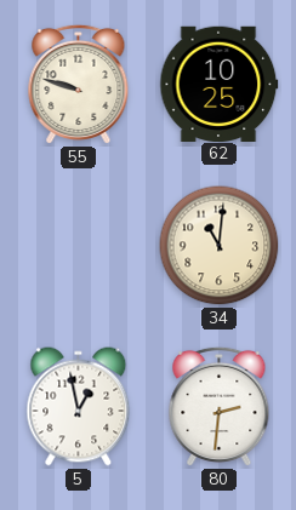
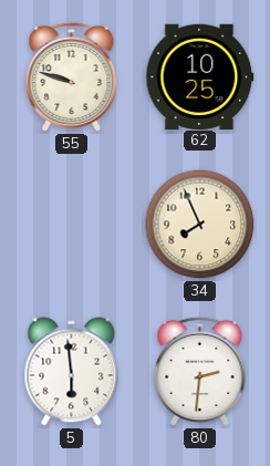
34: 11:01 -> 7:56 (200, 225)
5: 12:58 -> 5:59 (72, 372)
